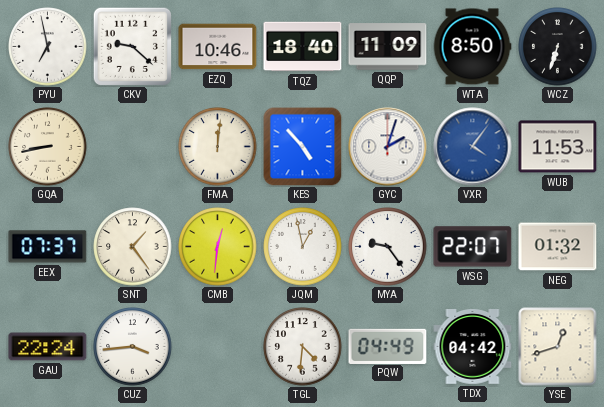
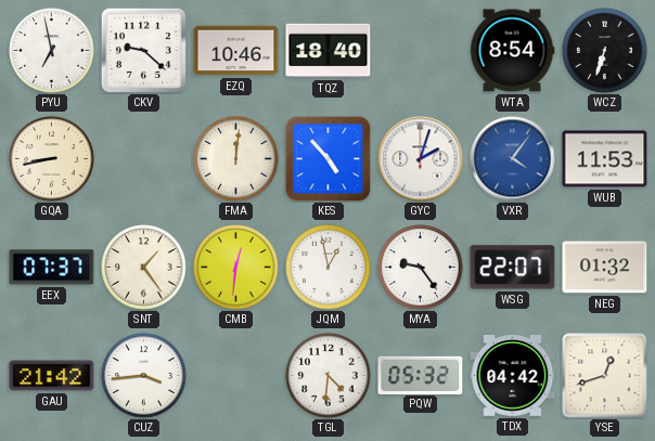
QQP: 11:09 -> none (388, 47)
WTA: 8:50 -> 8:54 (512, 51)
GAU: 22:24 -> 21:42 (52, 376)
PQW: 04:49 -> 05:32 (421, 375)
